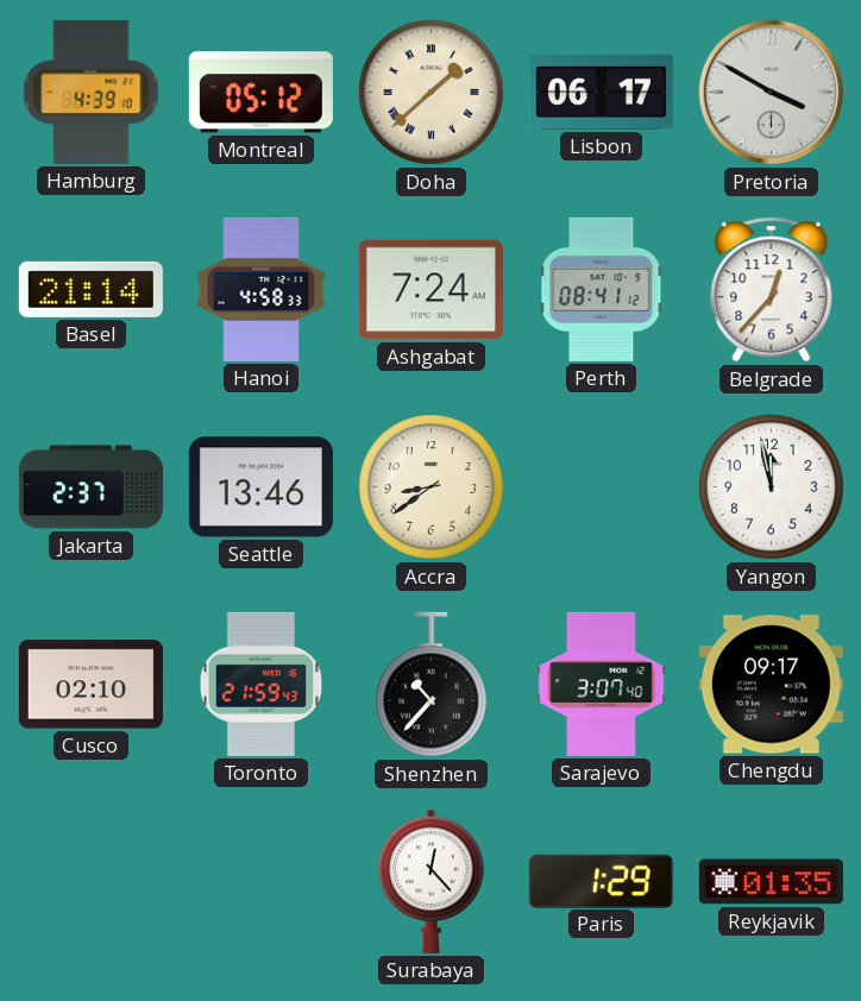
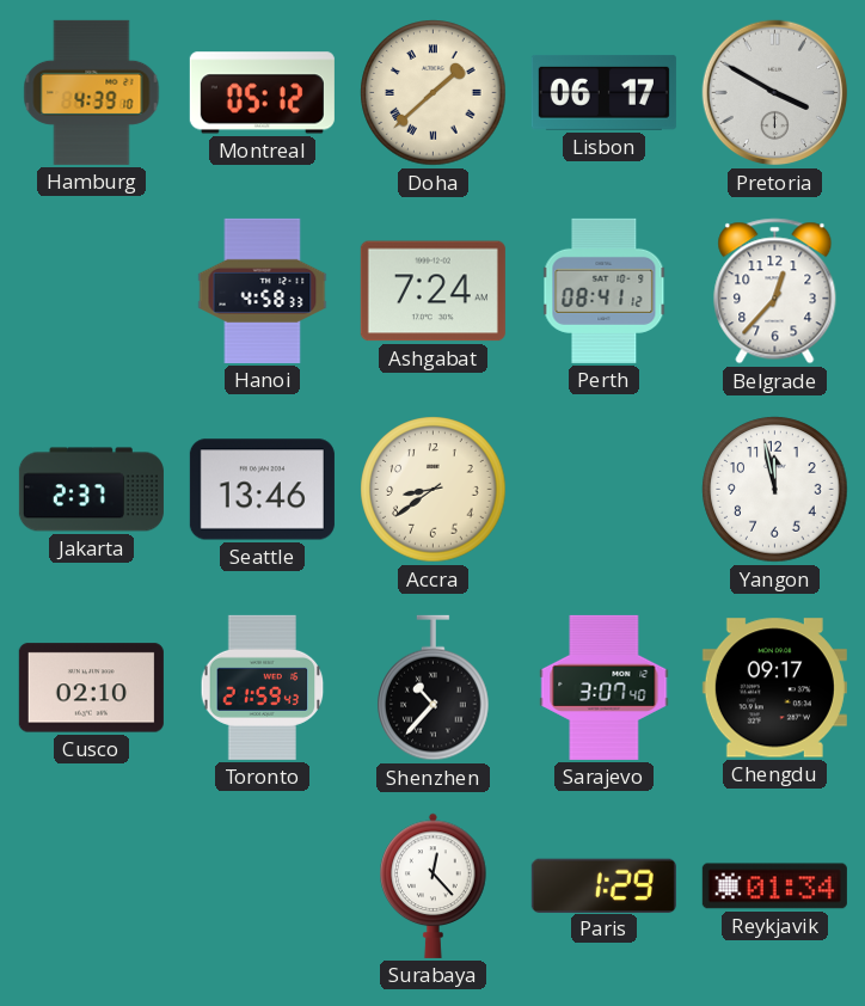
Basel: 21:14 -> none (90, 289)
Reykjavik: 01:35 -> 01:34 (774, 887)
